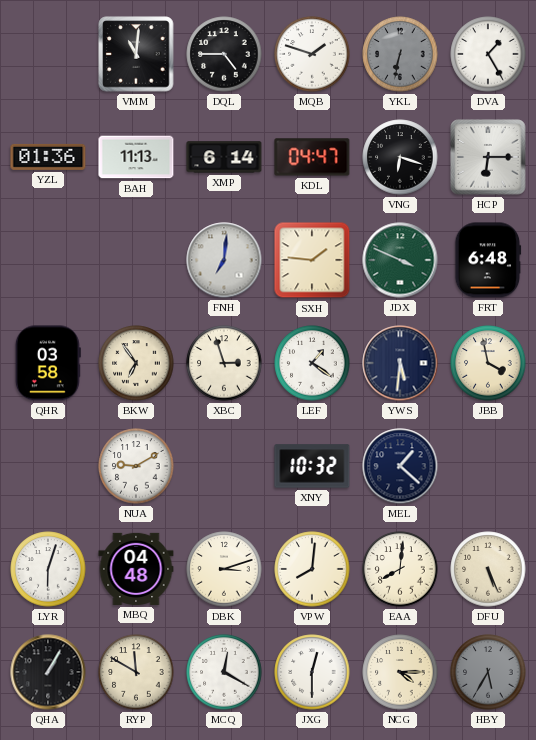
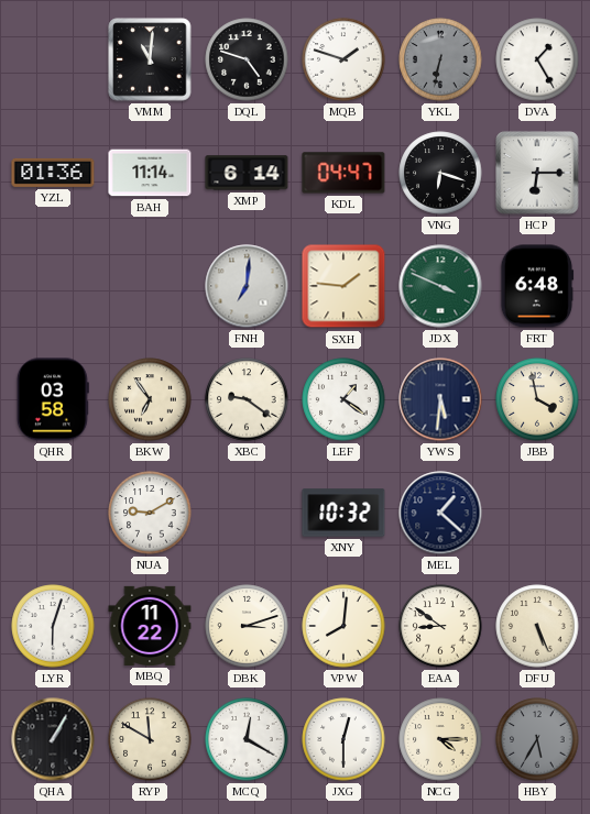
DQL: 4:45 -> 4:48 (247, 59)
BAH: 11:13 -> 11:14 (150, 173)
XBC: 2:57 -> 9:21 (247, 399)
MBQ: 04:48 -> 11:22 (150, 626)
EAA: 8:01 -> 8:51 (440, 626)
